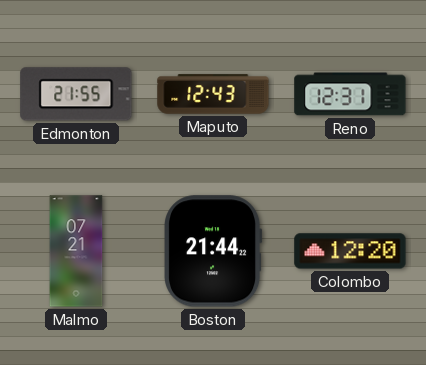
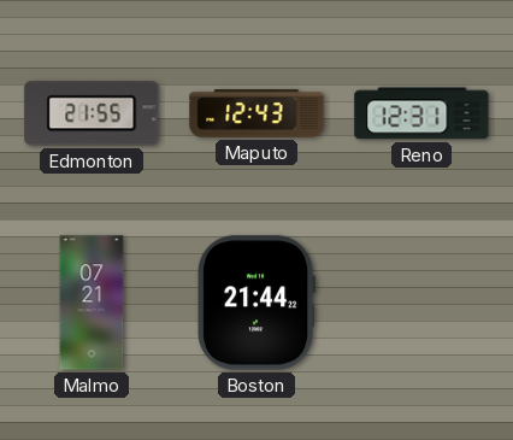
Colombo: 12:20 -> none (350, 251)
